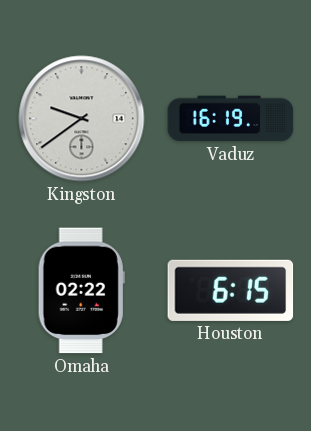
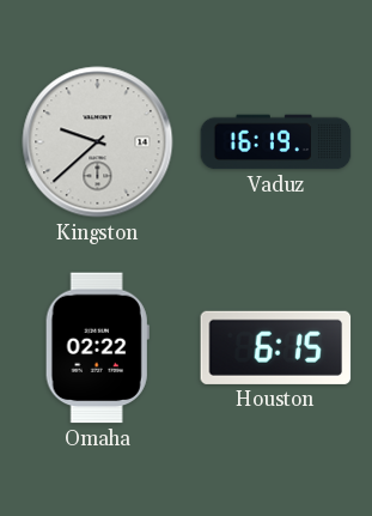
Kingston: 9:39 -> 9:38 (98, 142)
